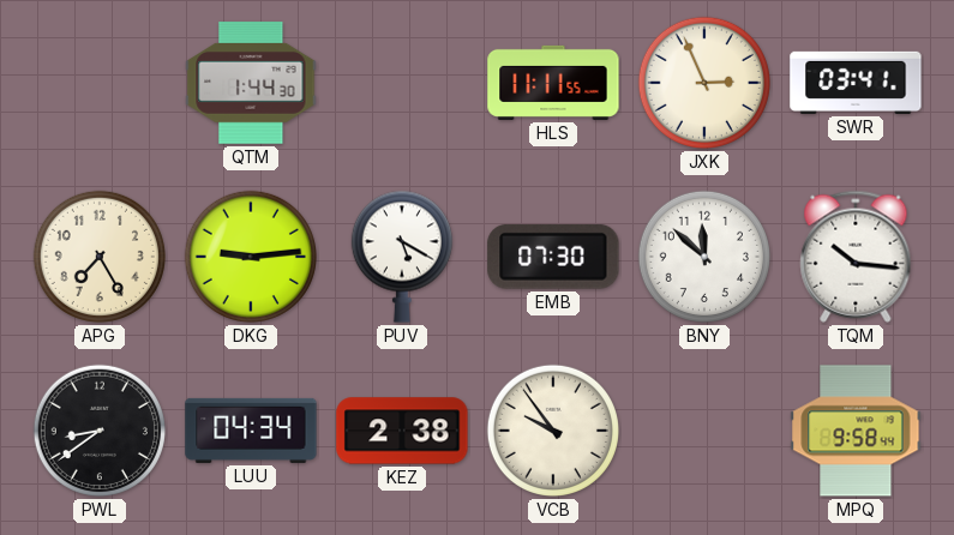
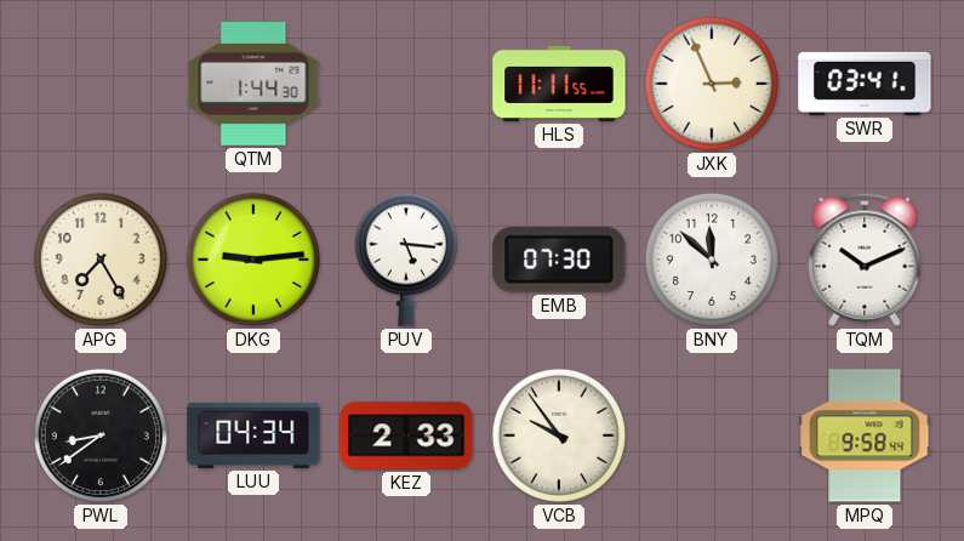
PUV: 5:20 -> 5:16 (406, 260)
TQM: 10:16 -> 10:11 (865, 260)
KEZ: 2:38 -> 2:33 (406, 435)
